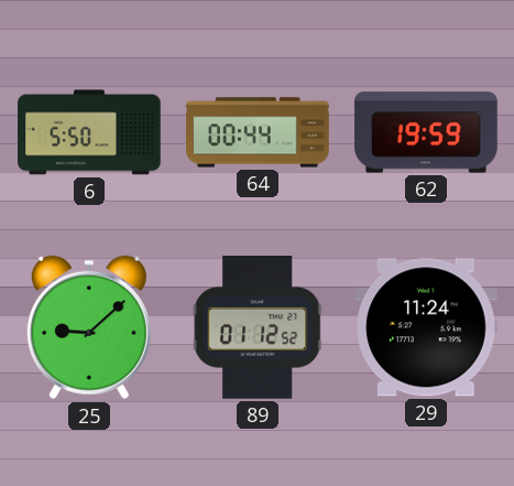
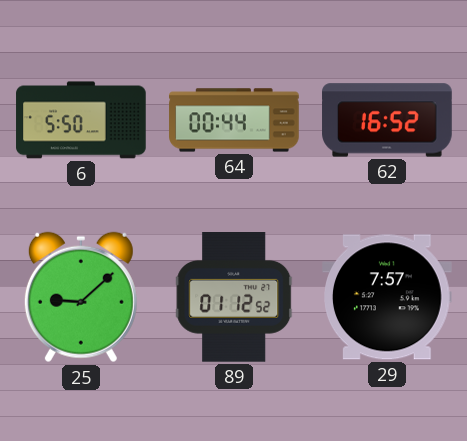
62: 19:59 -> 16:52 (387, 120)
29: 11:24 -> 7:57 (388, 297)
